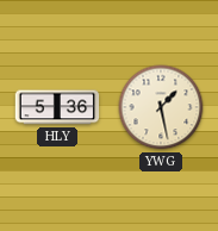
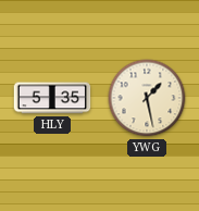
HLY: 5:36 -> 5:35 (52, 98)
